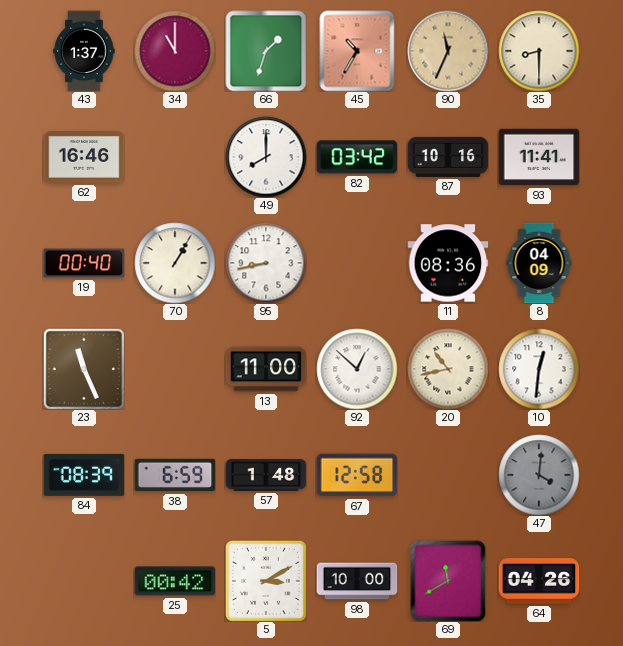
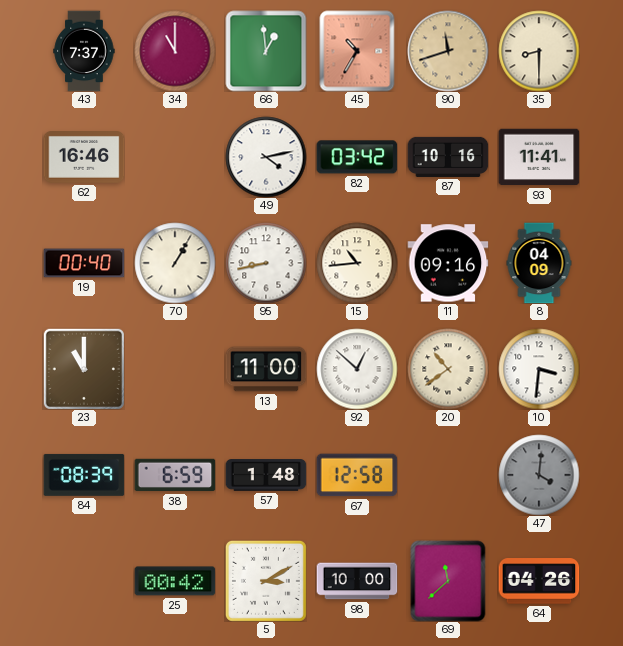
43: 1:37 -> 7:37 (84, 51)
66: 1:33 -> 12:59 (266, 51)
90: 11:34 -> 11:42 (448, 51)
49: 8:00 -> 4:13 (266, 157)
15: none -> 10:44 (357, 263)
11: 08:36 -> 09:16 (448, 263)
23: 11:26 -> 11:00 (84, 369)
20: 10:43 -> 10:39 (448, 369)
10: 12:31 -> 3:31 (539, 369)
69: 11:40 -> 11:38 (448, 581)
